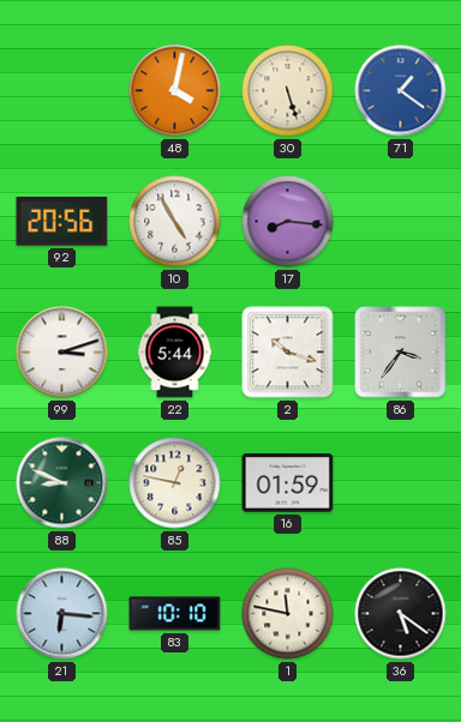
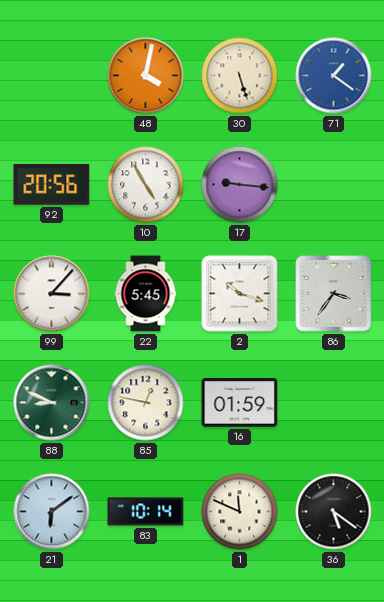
17: 8:16 -> 9:16 (240, 185)
99: 3:12 -> 3:07 (52, 294)
22: 5:44 -> 5:45 (146, 294)
21: 6:16 -> 6:09 (52, 512)
83: 10:10 -> 10:14 (146, 512)
1: 11:47 -> 11:49 (240, 512)
